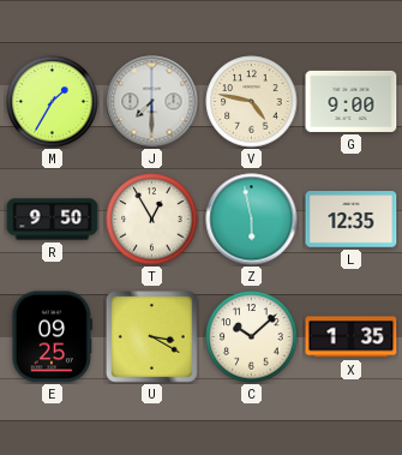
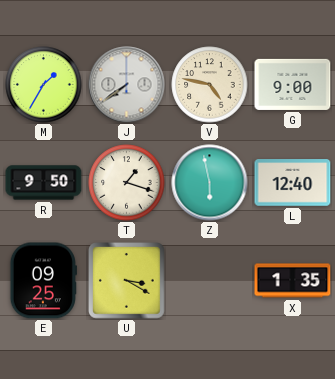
J: 7:30 -> 7:39 (127, 85)
T: 12:55 -> 1:18 (127, 183)
L: 12:35 -> 12:40 (293, 183)
C: 10:08 -> none (252, 337)
